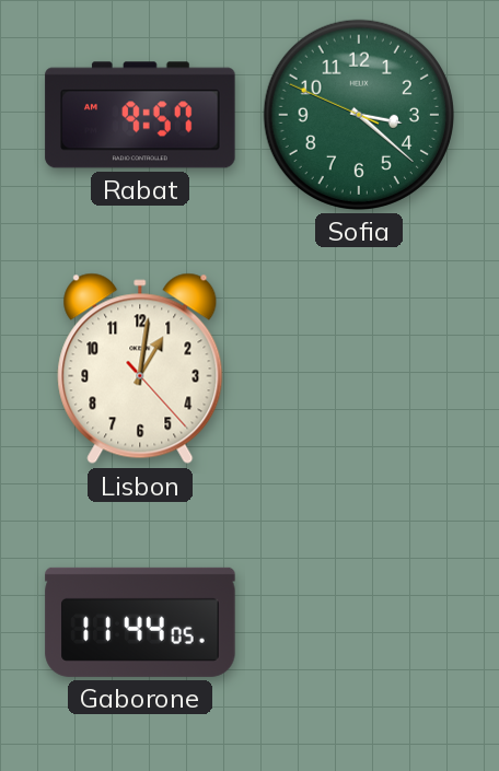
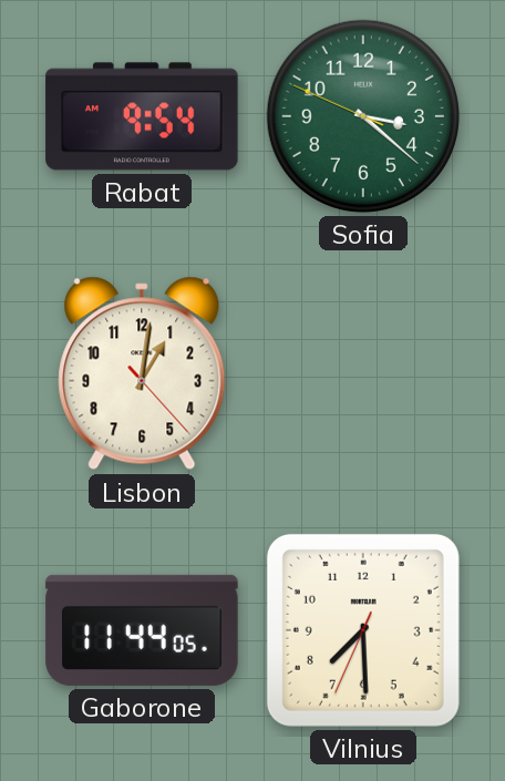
Rabat: 9:57 -> 9:54 (142, 116)
Vilnius: none -> 7:29 (363, 630)
